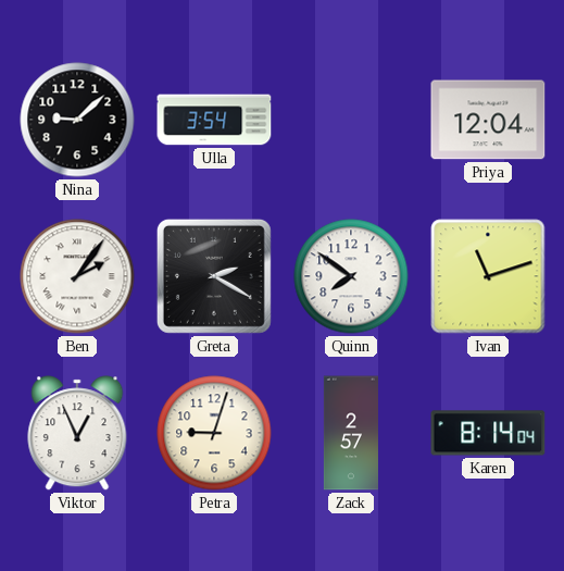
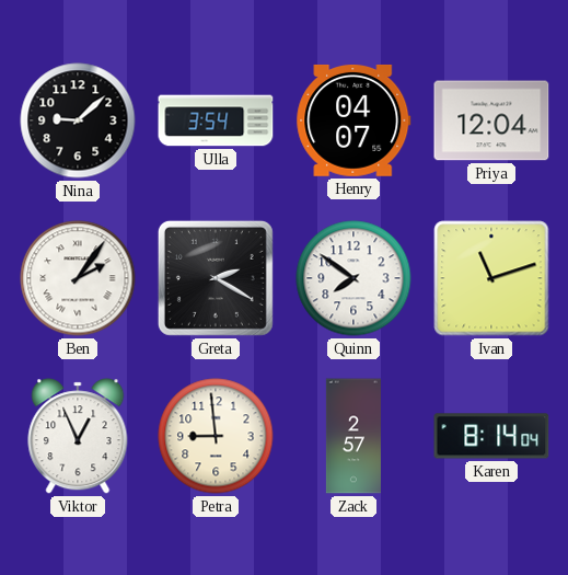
Henry: none -> 04:07 (353, 120)
Petra: 9:03 -> 8:59 (216, 436)
